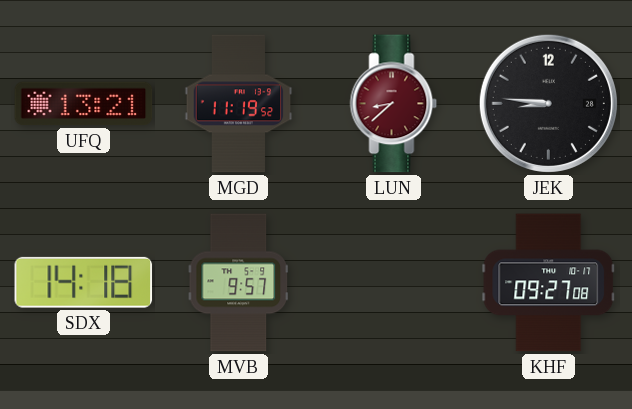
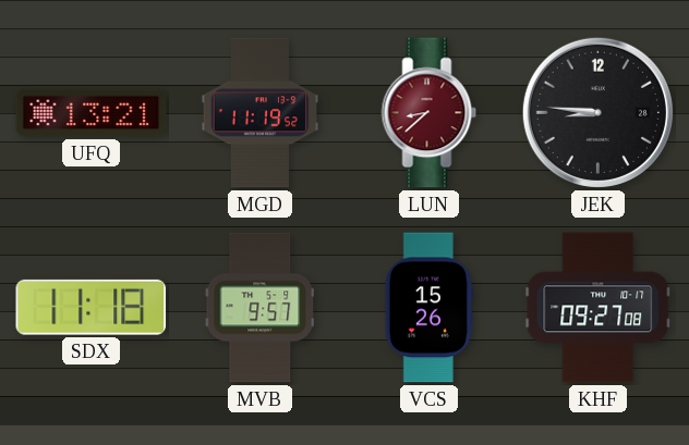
SDX: 14:18 -> 11:18 (90, 307)
VCS: none -> 15:26 (428, 308)
